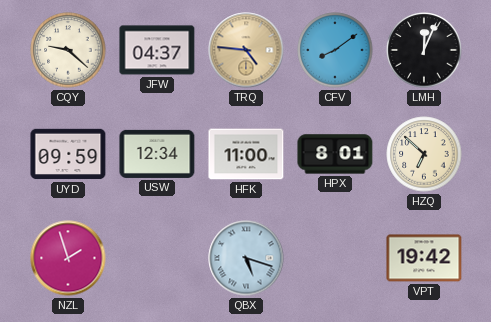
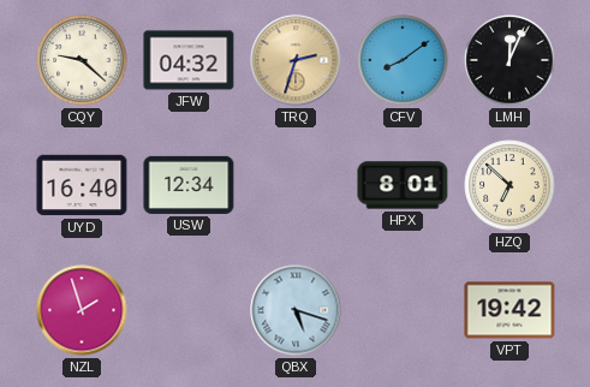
JFW: 04:37 -> 04:32 (189, 60)
TRQ: 4:46 -> 2:33 (296, 60)
UYD: 09:59 -> 16:40 (82, 185)
HFK: 11:00 -> none (246, 154)
